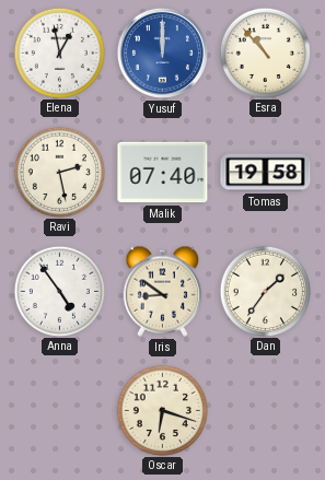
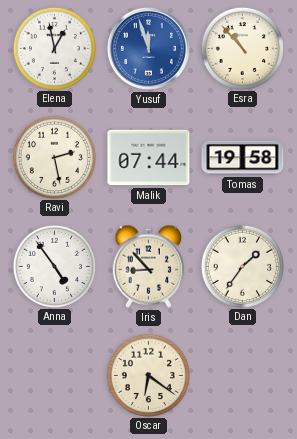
Yusuf: 12:00 -> 11:57 (148, 48)
Malik: 07:40 -> 07:44 (149, 158)
Iris: 8:51 -> 8:53 (149, 266)
Oscar: 6:18 -> 6:21 (148, 375)
